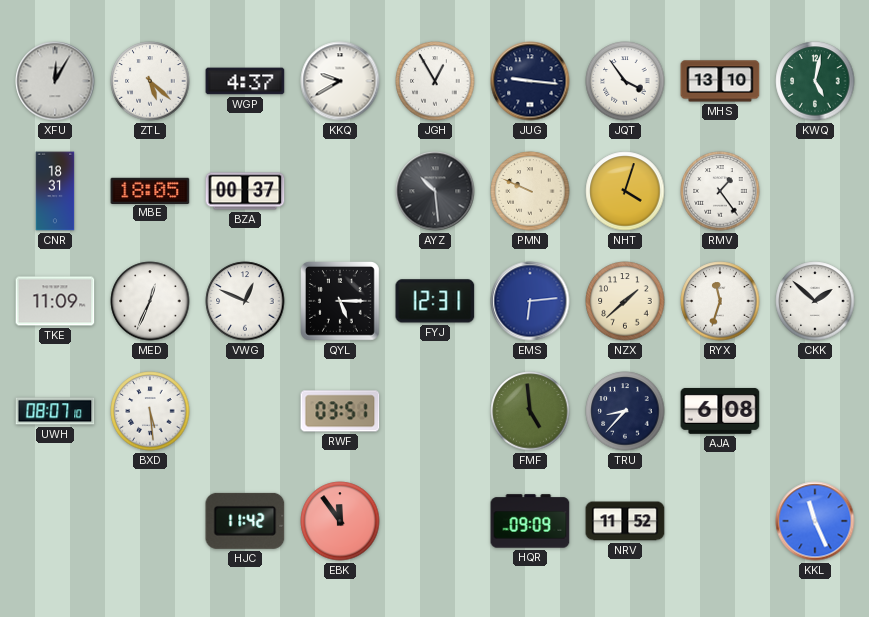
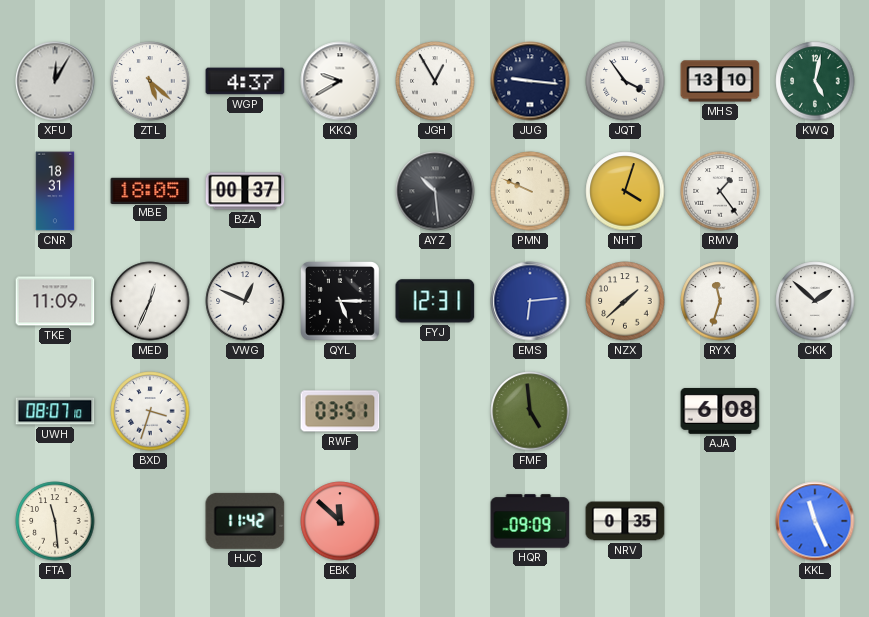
BXD: 5:29 -> 3:33 (150, 411)
TRU: 8:37 -> none (625, 411)
FTA: none -> 11:29 (55, 521)
EBK: 11:54 -> 11:52 (340, 521)
NRV: 11:52 -> 0:35 (625, 521)
